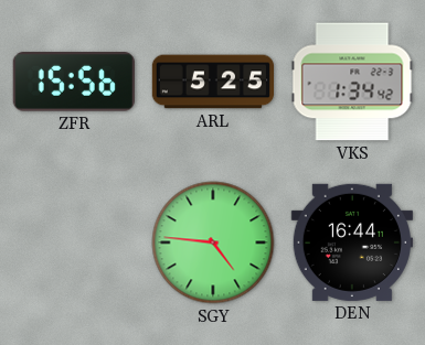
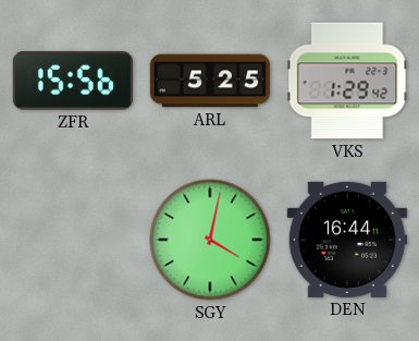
VKS: 1:34 -> 1:29 (347, 81)
SGY: 4:46 -> 4:02 (210, 240)
